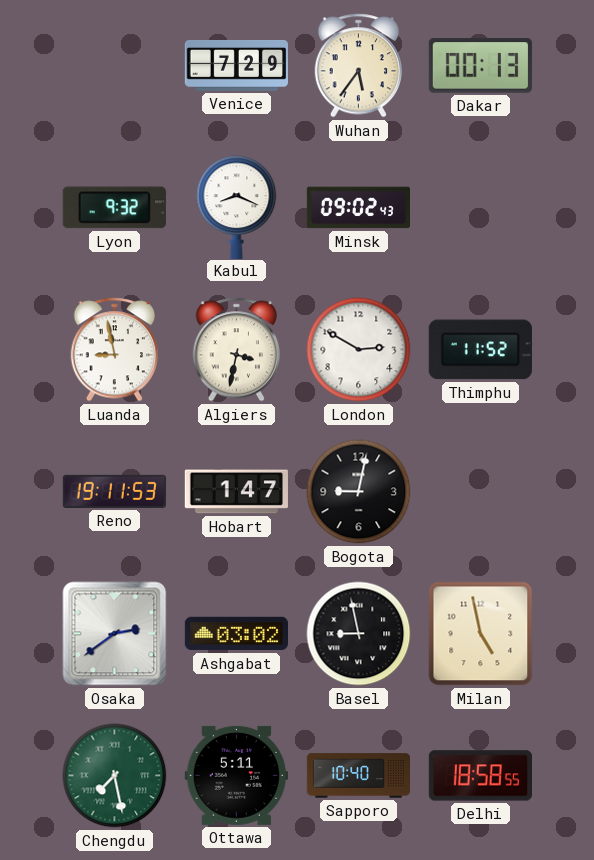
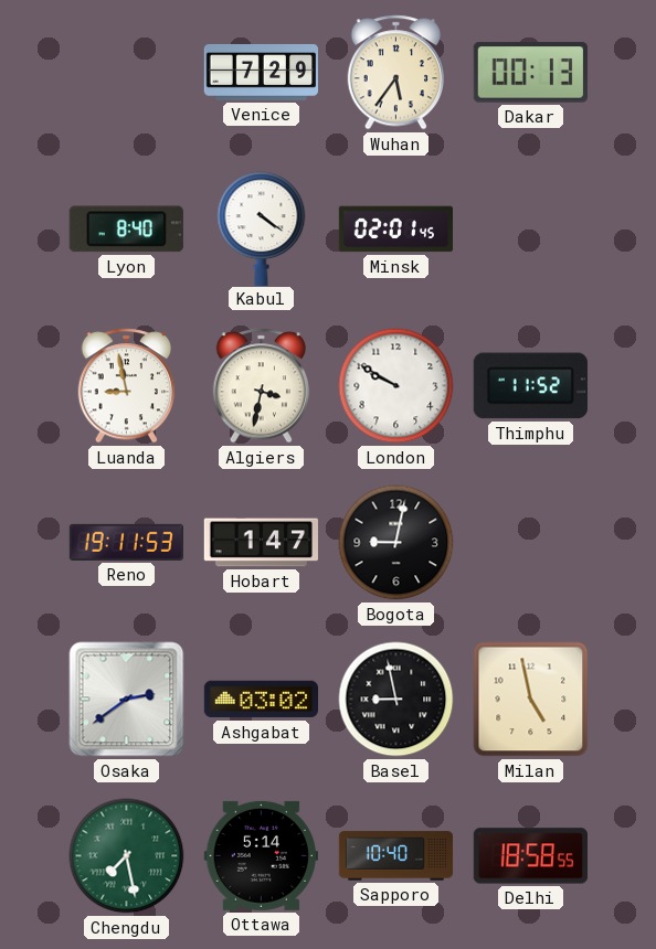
Lyon: 9:32 -> 8:40 (126, 230)
Kabul: 8:19 -> 4:21 (262, 228)
Minsk: 09:02 -> 02:01 (395, 230)
London: 2:50 -> 9:50 (396, 386)
Ottawa: 5:11 -> 5:14 (261, 855)
